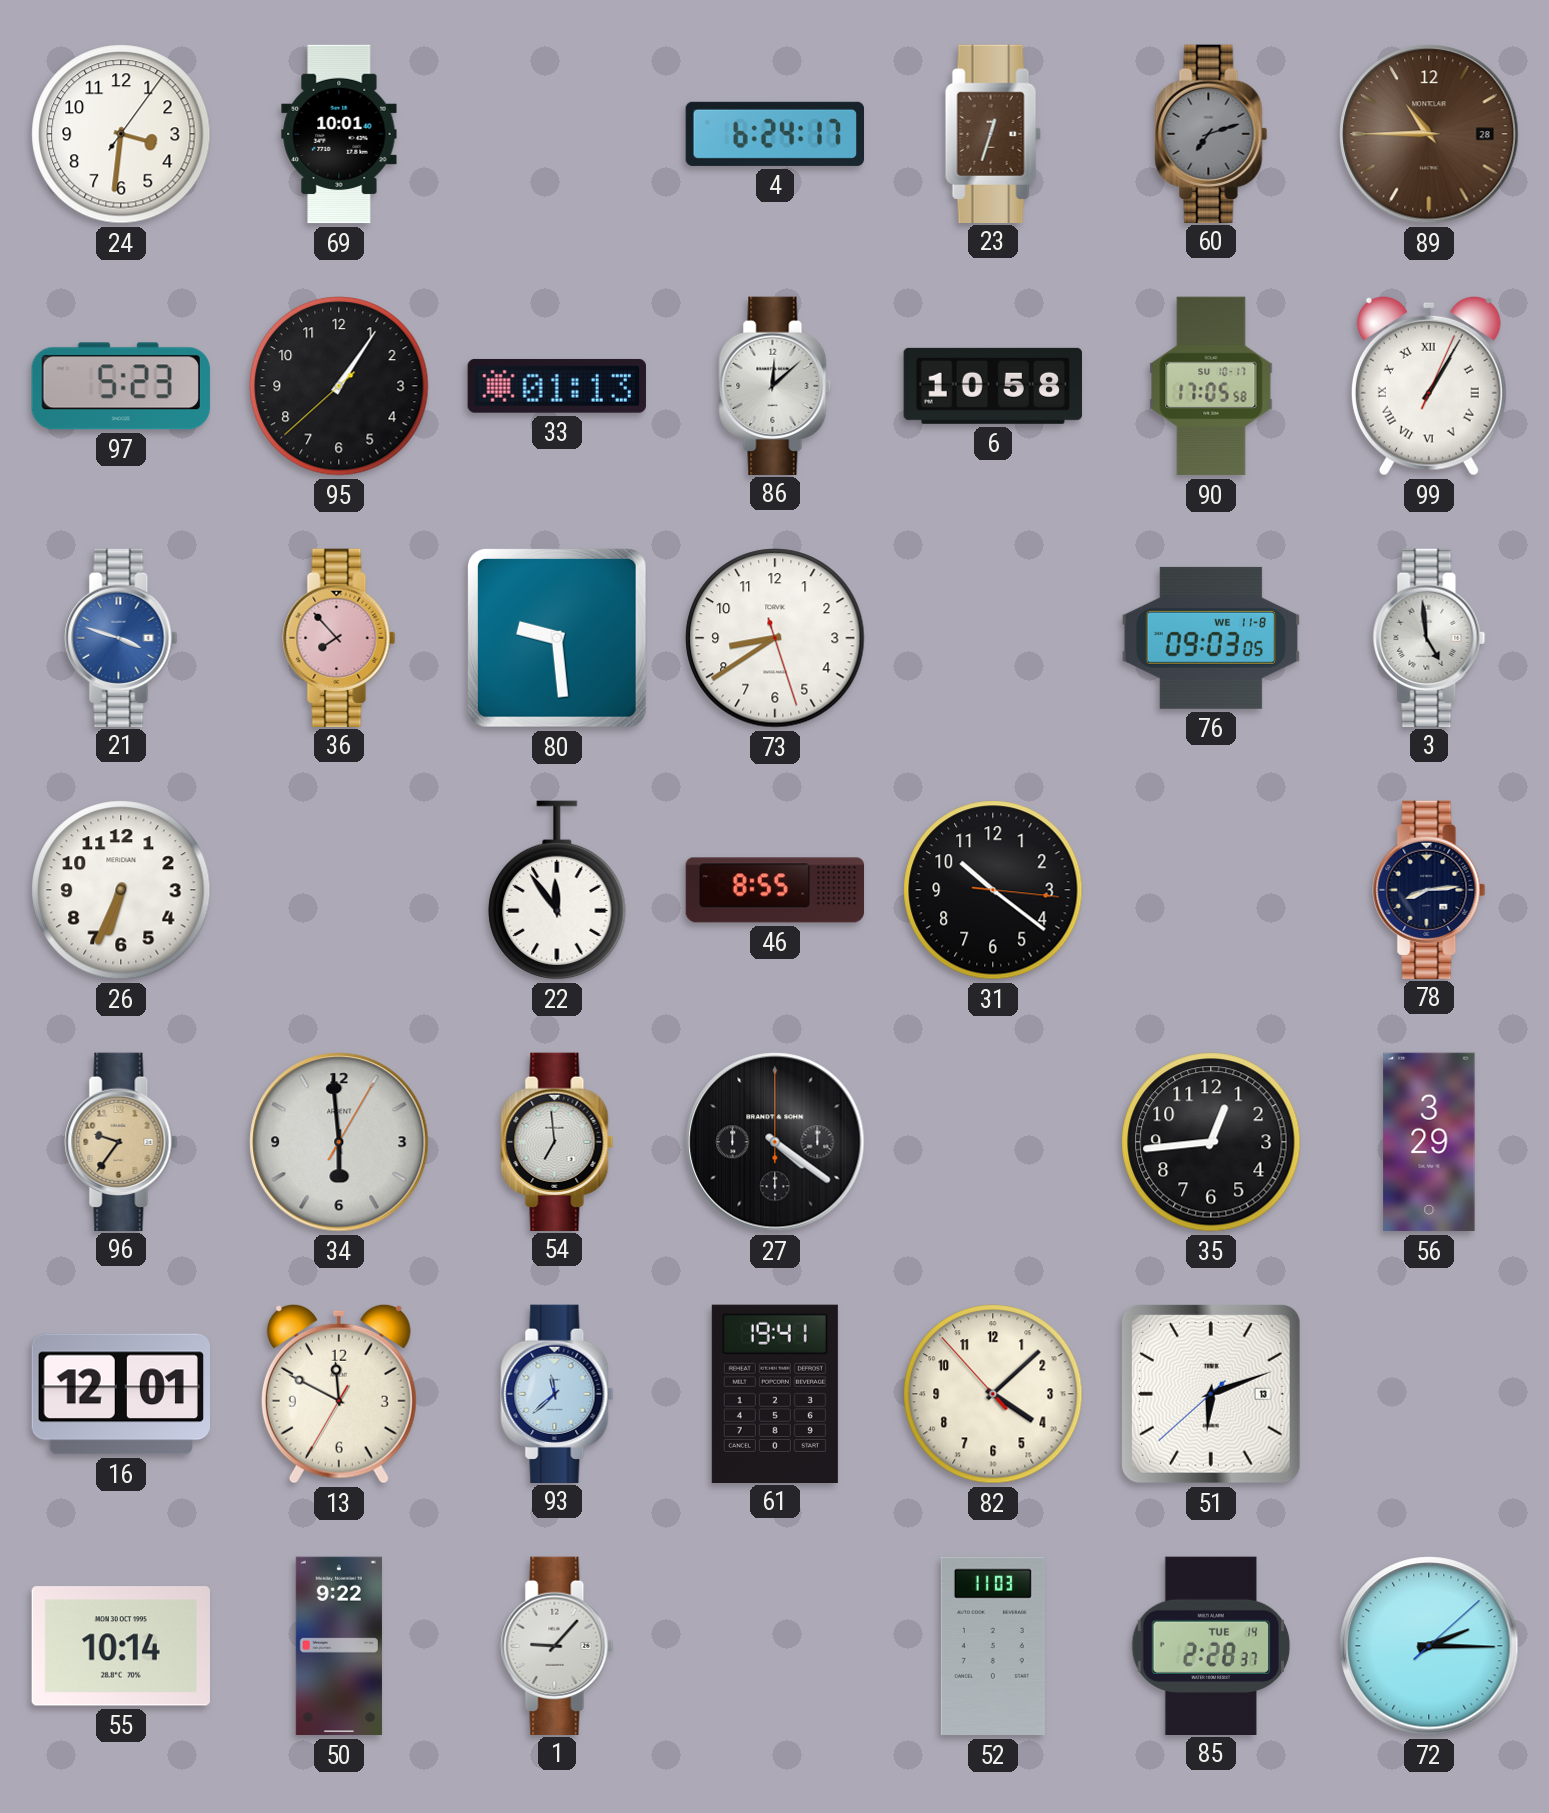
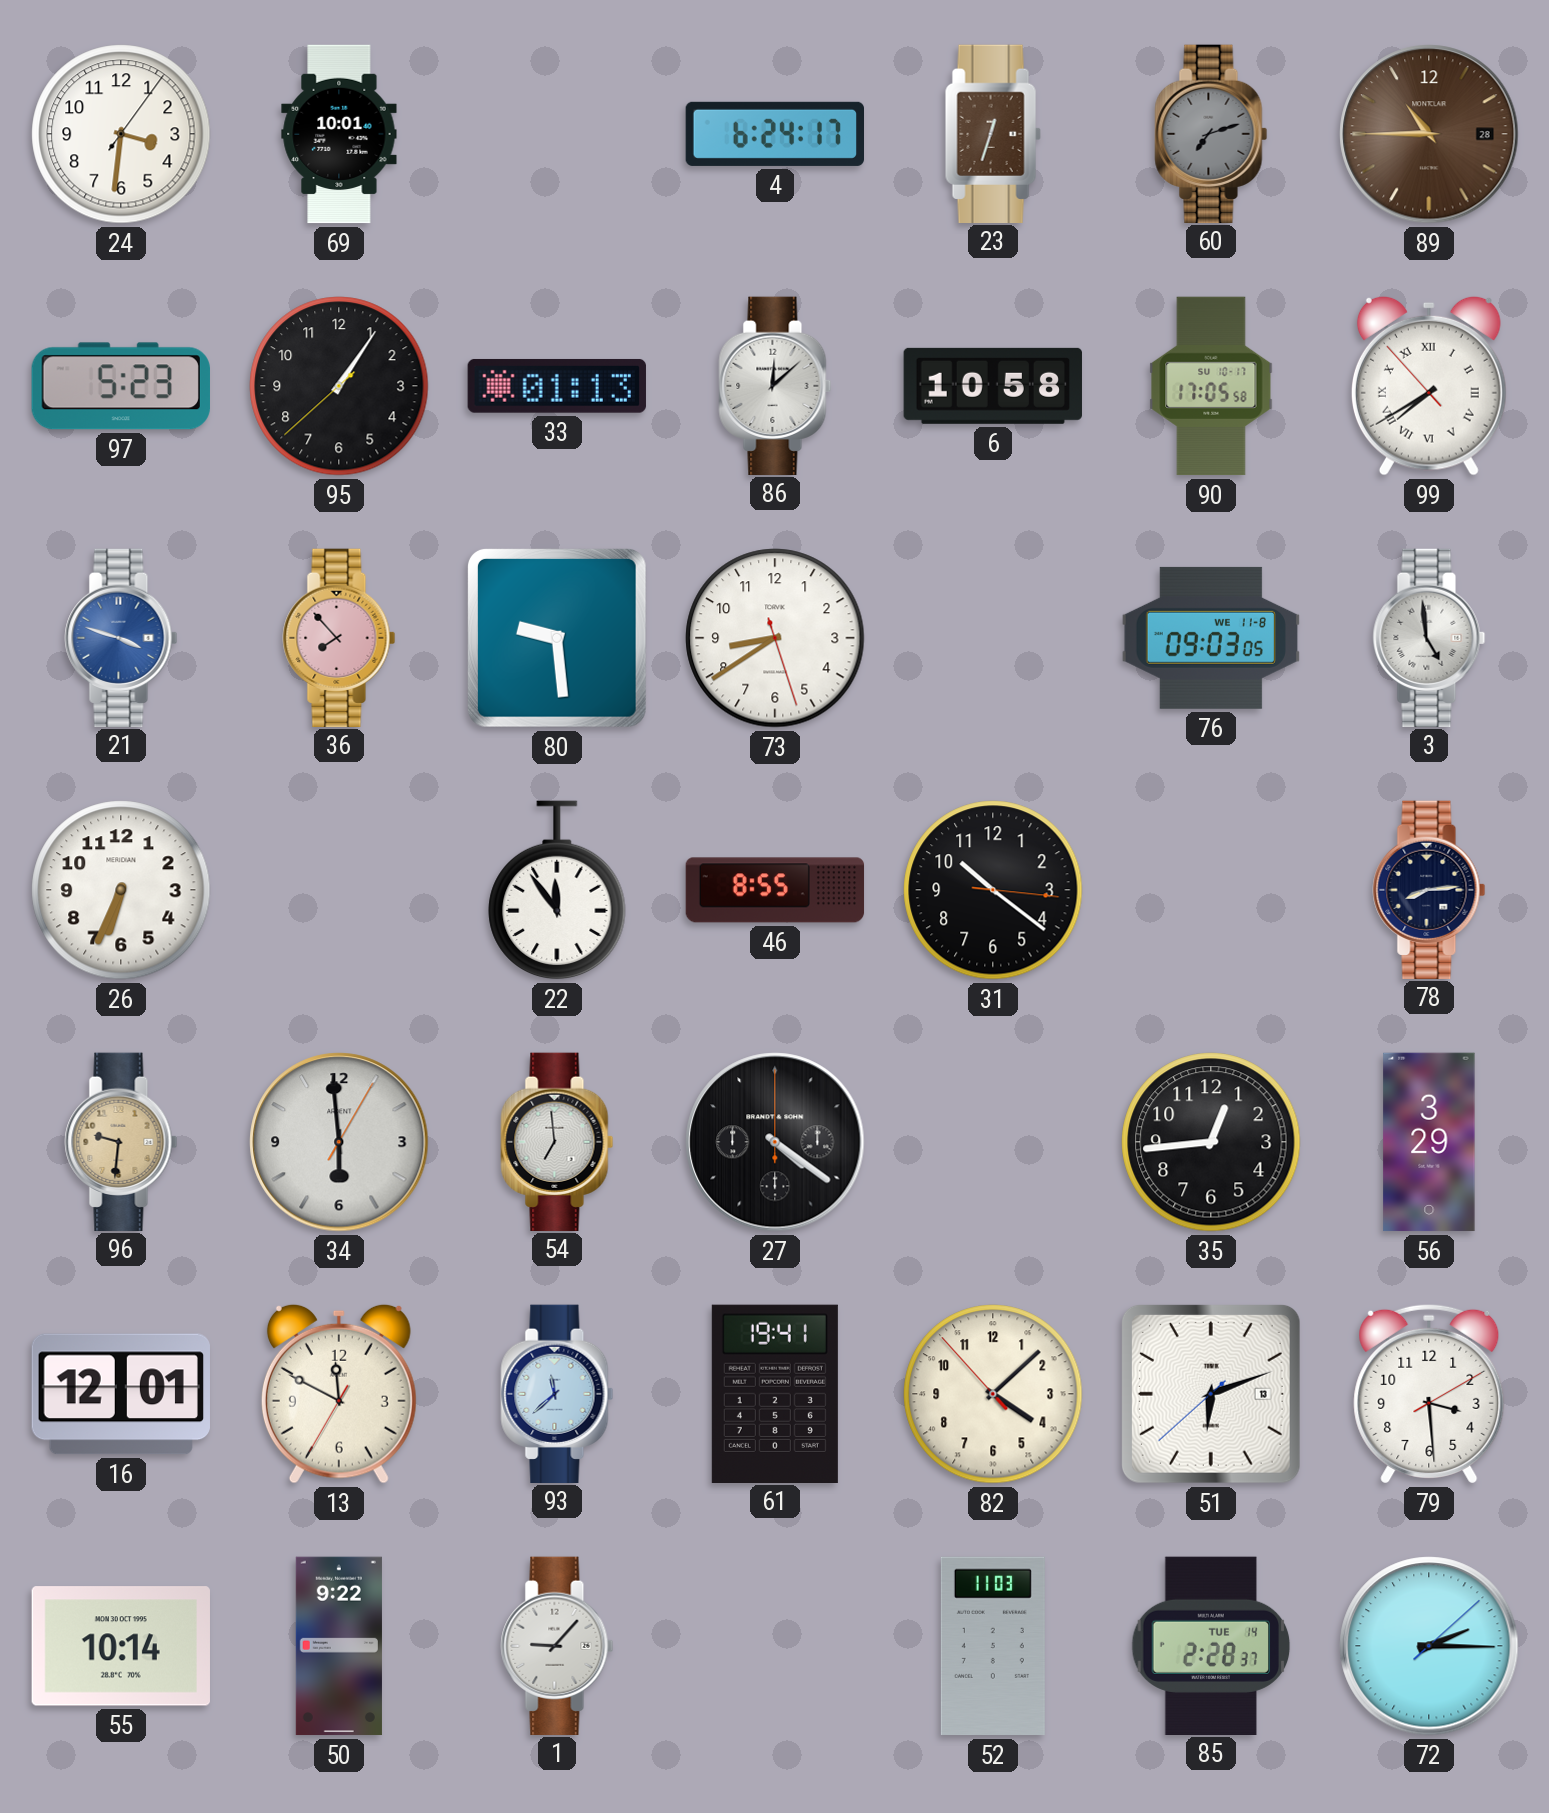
99: 1:05 -> 7:39 (1429, 386)
96: 9:36 -> 9:31 (121, 1141)
79: none -> 3:29 (1429, 1394)
